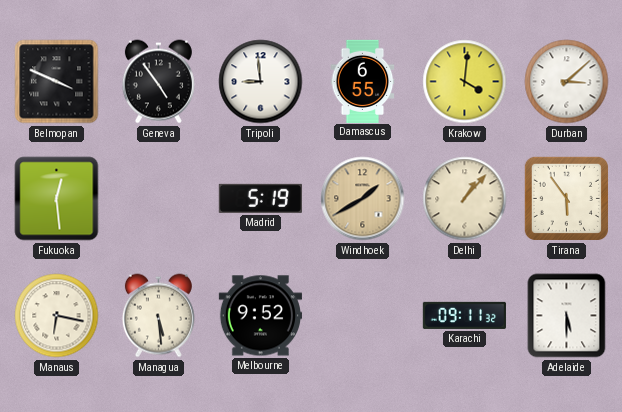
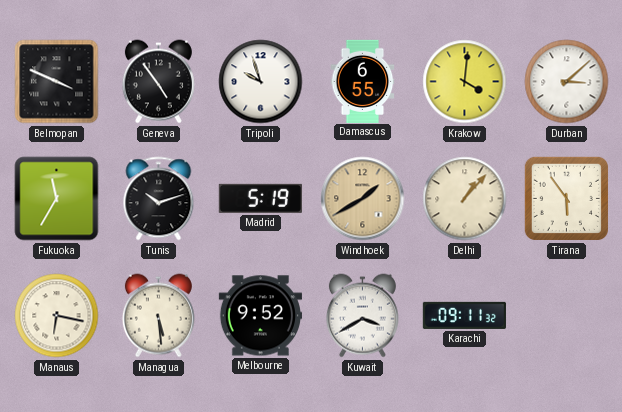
Tripoli: 8:59 -> 9:57 (261, 82)
Fukuoka: 12:29 -> 11:35 (57, 199)
Tunis: none -> 10:12 (159, 199)
Kuwait: none -> 3:40 (362, 316)
Adelaide: 5:30 -> none (567, 316)
